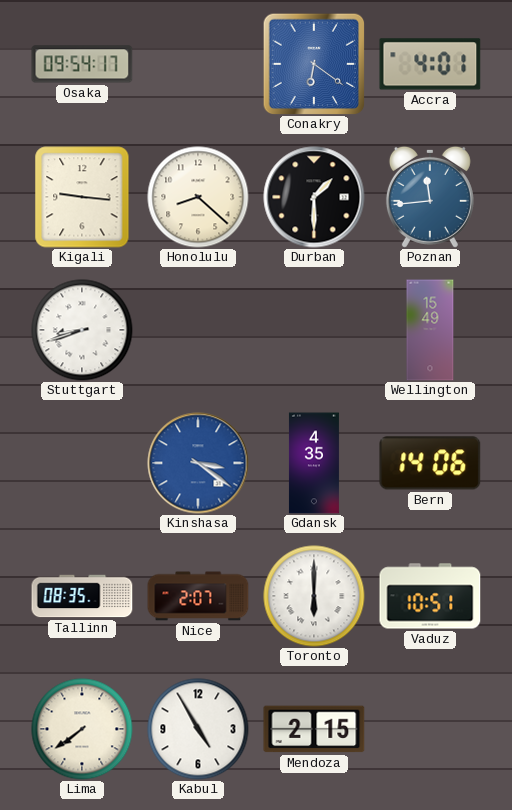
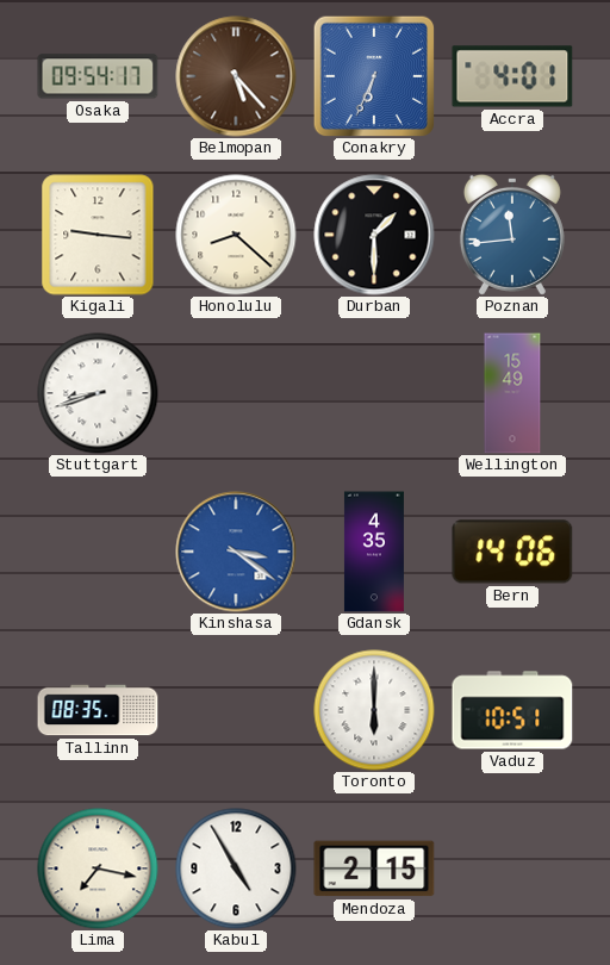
Belmopan: none -> 5:23 (236, 76)
Conakry: 6:21 -> 6:34 (374, 76)
Nice: 2:07 -> none (198, 596)
Lima: 7:39 -> 7:17 (98, 868)
